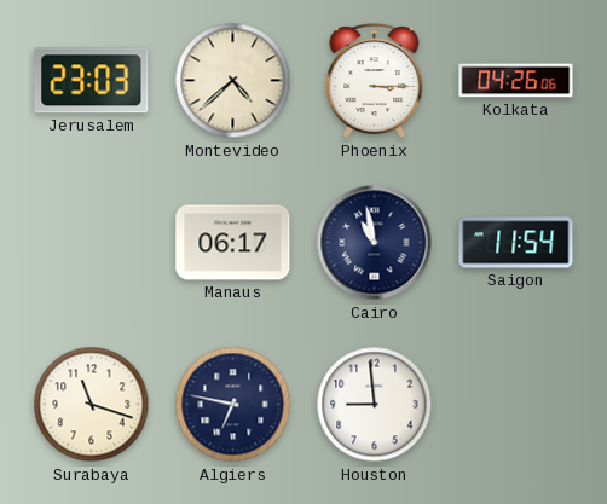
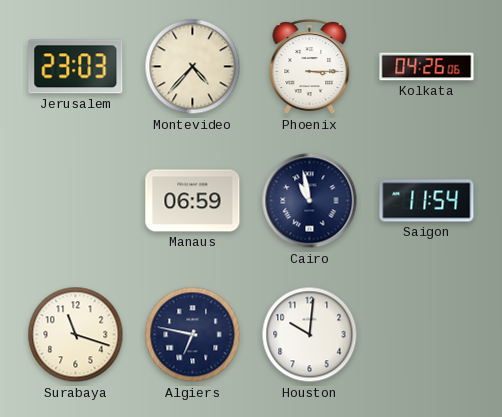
Montevideo: 4:38 -> 4:37 (193, 67)
Manaus: 06:17 -> 06:59 (193, 201)
Houston: 8:59 -> 10:01 (310, 335)
